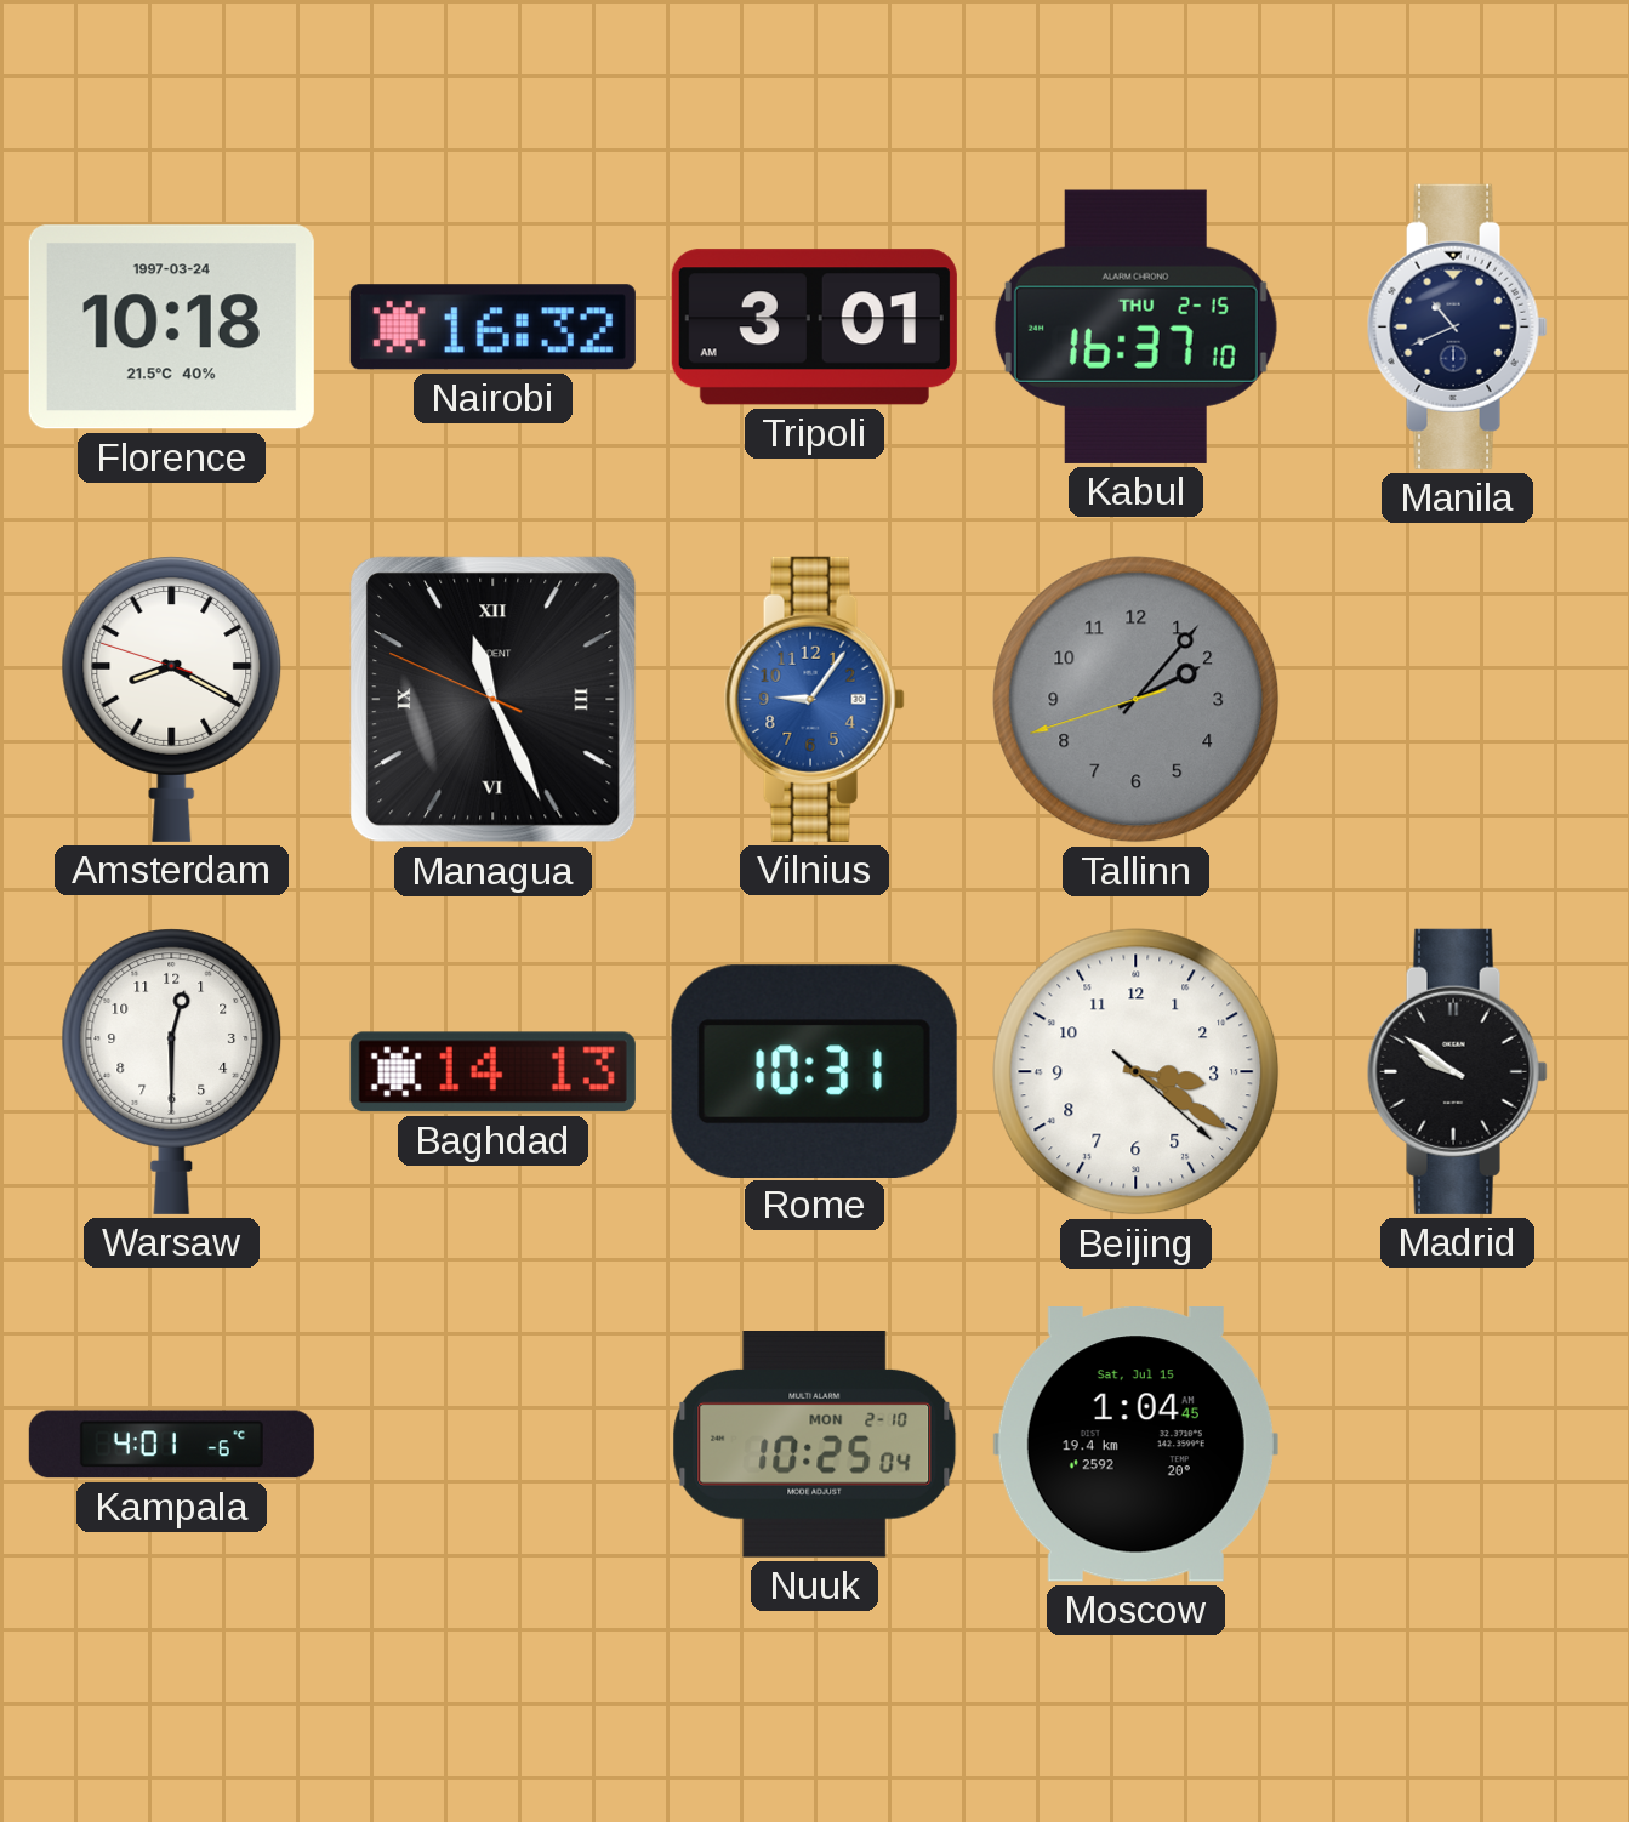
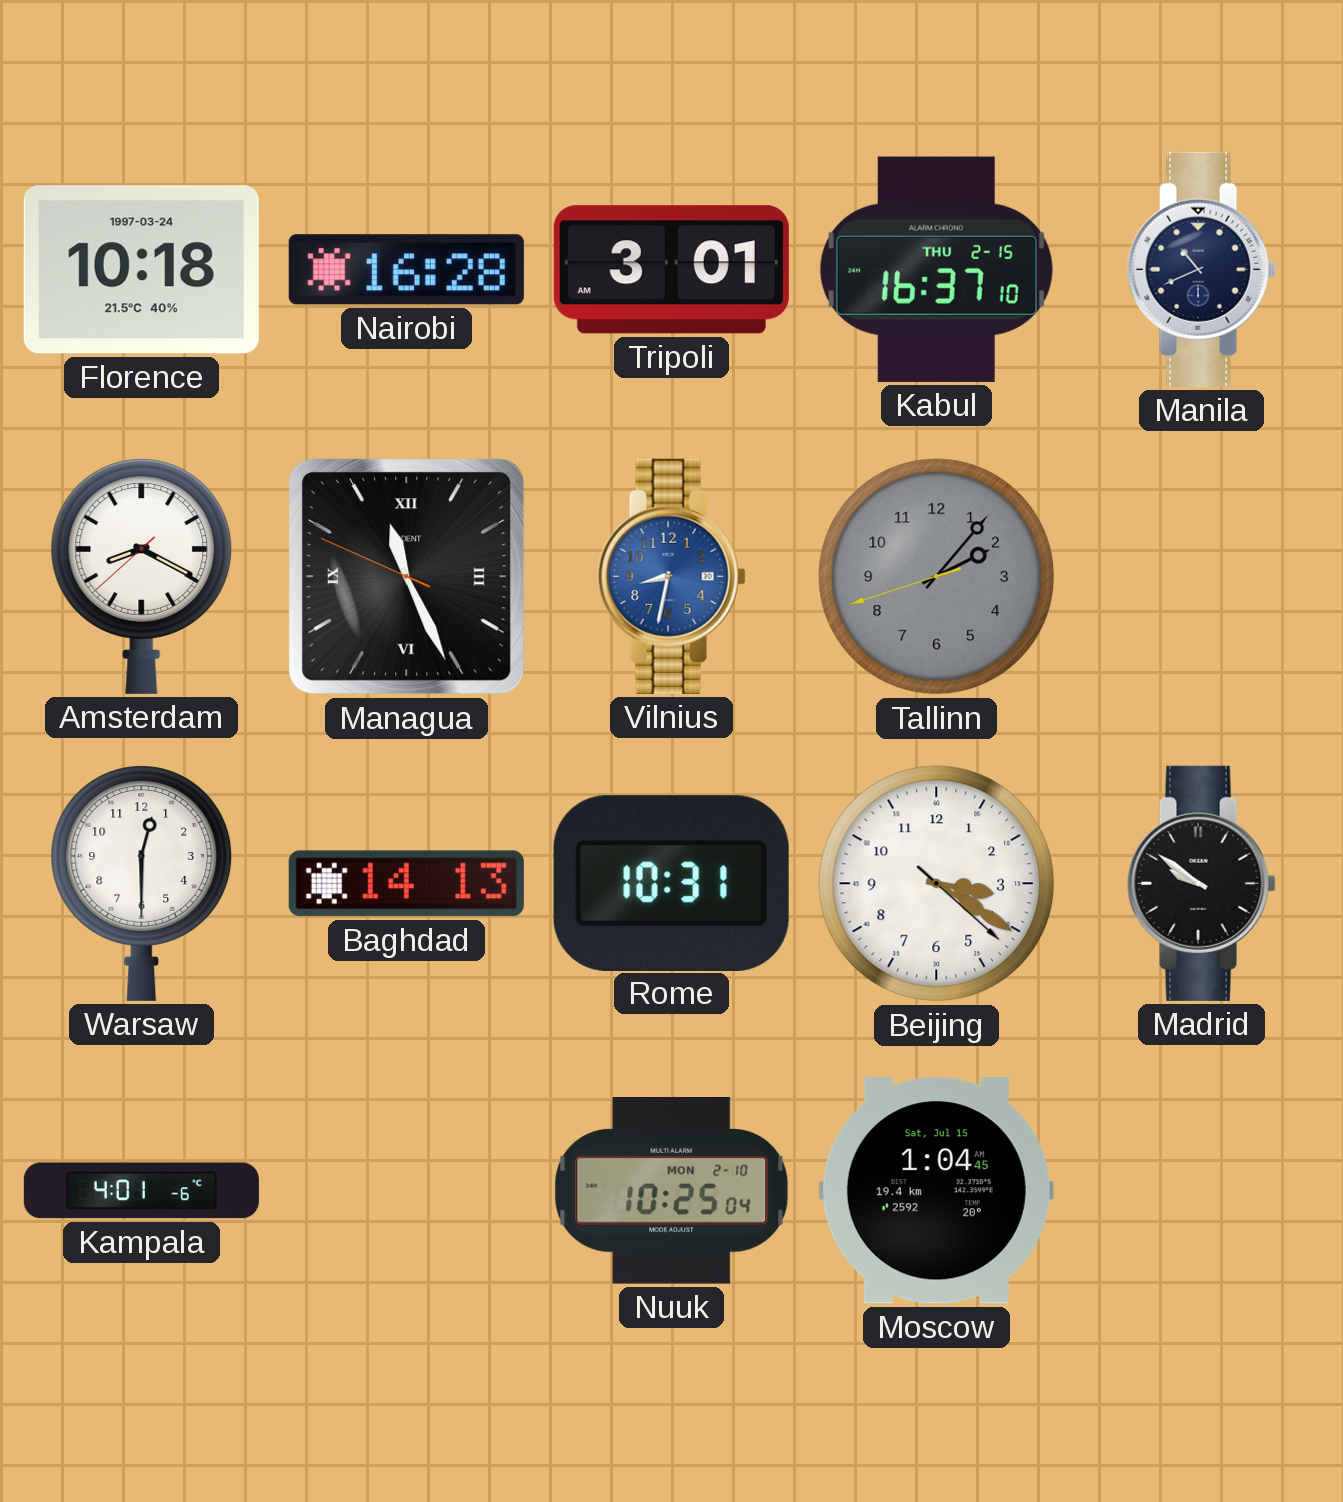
Nairobi: 16:32 -> 16:28 (406, 270)
Amsterdam: 8:19:48 -> 8:19:38 (142, 576)
Vilnius: 9:06 -> 8:32 (671, 576)
